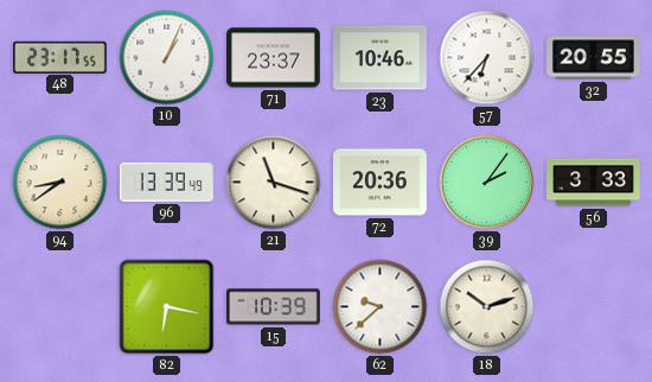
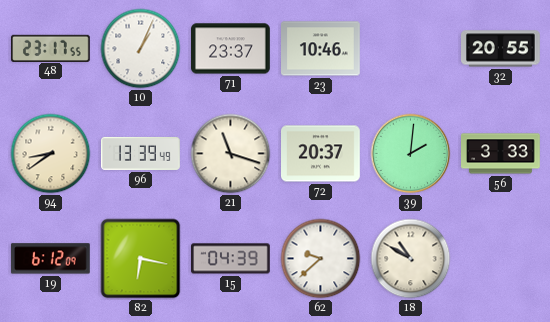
57: 6:37 -> none (487, 58)
72: 20:36 -> 20:37 (321, 154)
39: 2:06 -> 2:01 (411, 154)
19: none -> 6:12 (50, 259)
15: 10:39 -> 04:39 (231, 259)
18: 10:12 -> 10:50 (411, 259)
